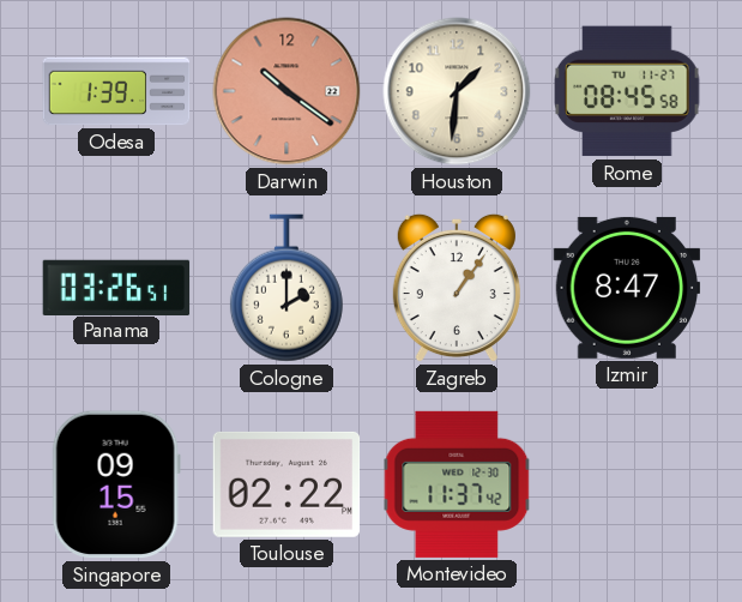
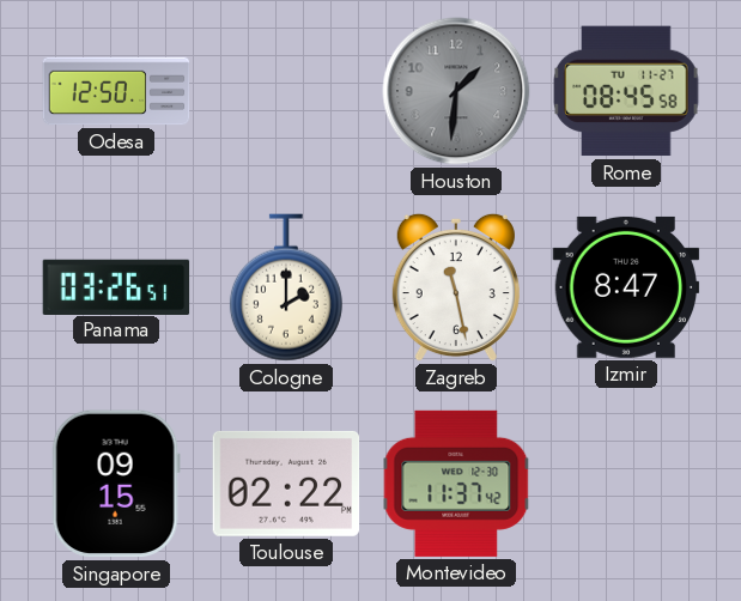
Odesa: 1:39 -> 12:50 (116, 91)
Darwin: 10:21 -> none (286, 91)
Houston dial: cream -> grey (456, 91)
Zagreb: 1:06 -> 11:28 (456, 287)
